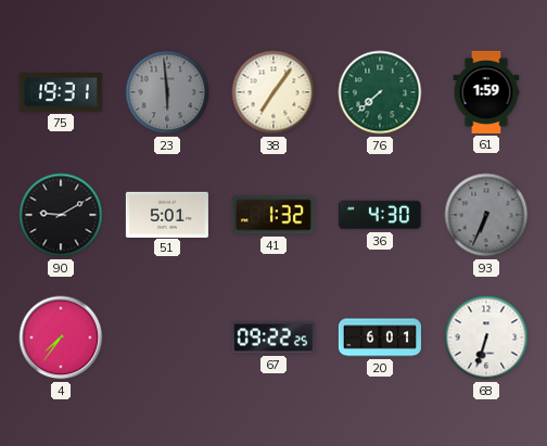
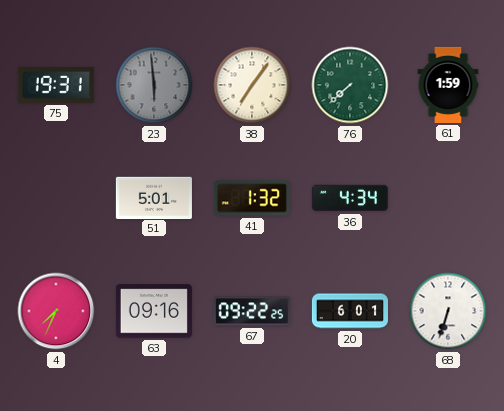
90: 9:10 -> none (61, 215)
36: 4:30 -> 4:34 (350, 198)
93: 6:34 -> none (486, 215)
4: 7:36 -> 7:34 (56, 311)
63: none -> 09:16 (154, 311)
